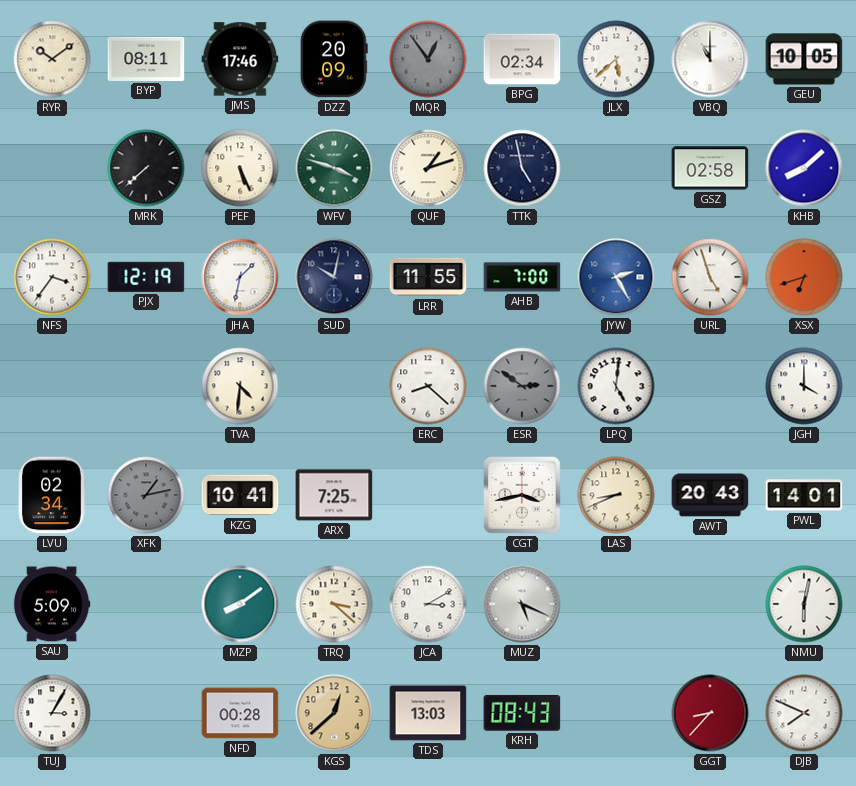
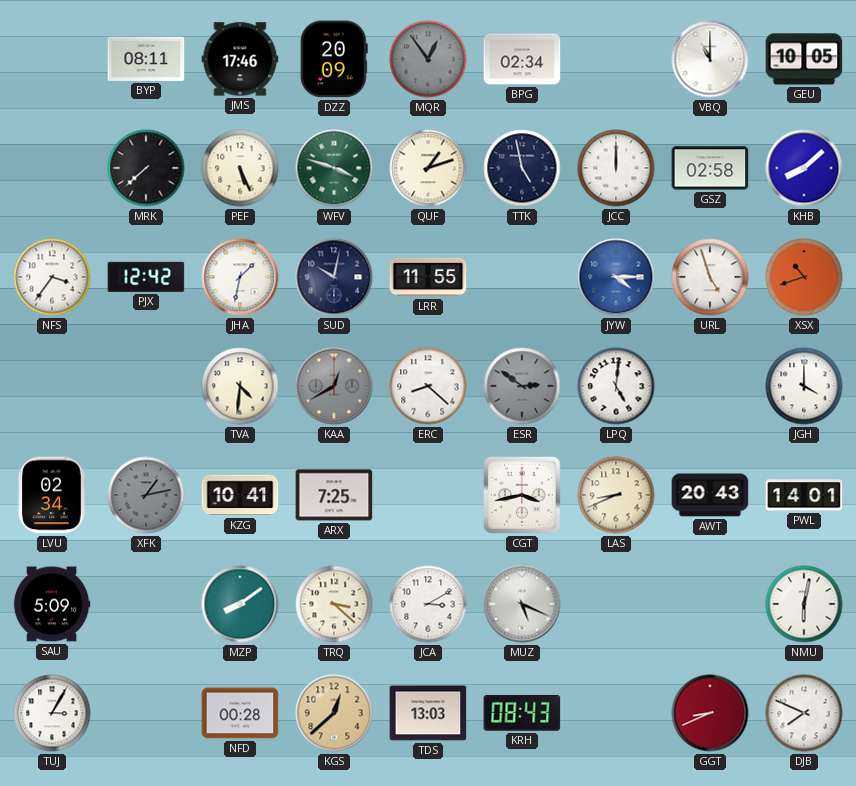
RYR: 10:09 -> none (52, 59)
JLX: 5:38 -> none (616, 59)
JCC: none -> 12:00 (616, 168)
PJX: 12:19 -> 12:42 (146, 277)
AHB: 7:00 -> none (522, 277)
JYW: 2:25 -> 4:15 (616, 277)
XSX: 6:42 -> 10:42 (804, 277)
KAA: none -> 12:40 (334, 386)
GGT: 8:37 -> 8:41 (710, 713)
